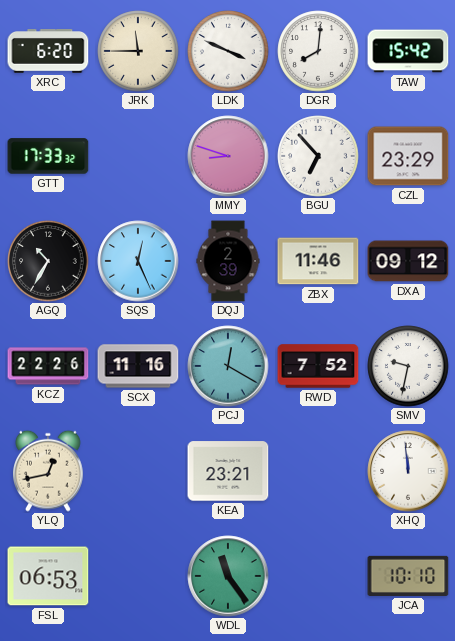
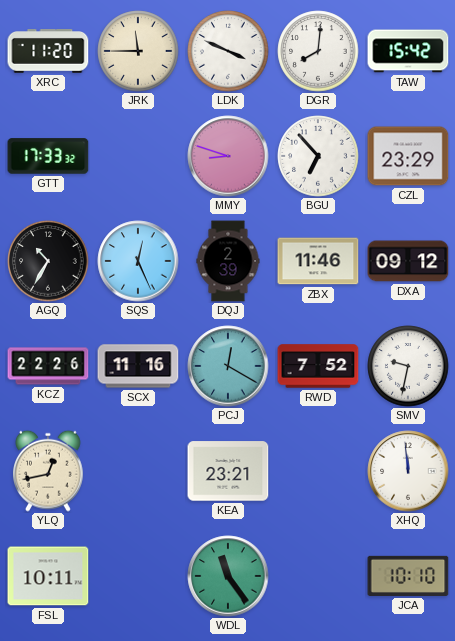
XRC: 6:20 -> 11:20 (48, 51)
FSL: 06:53 -> 10:11 (48, 576)
